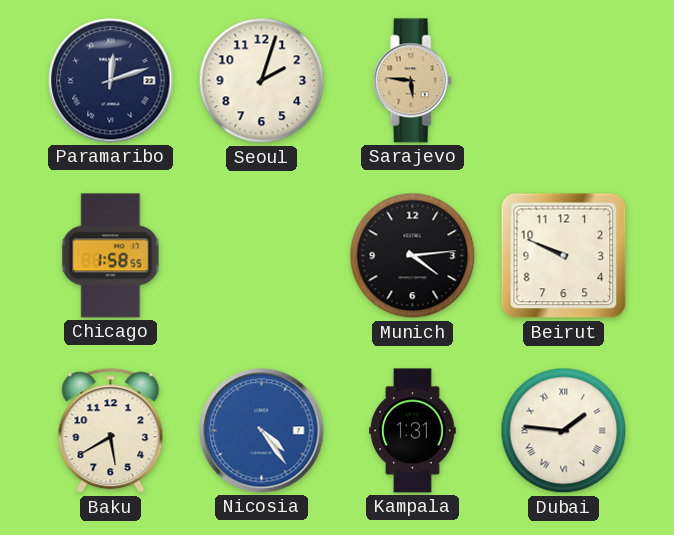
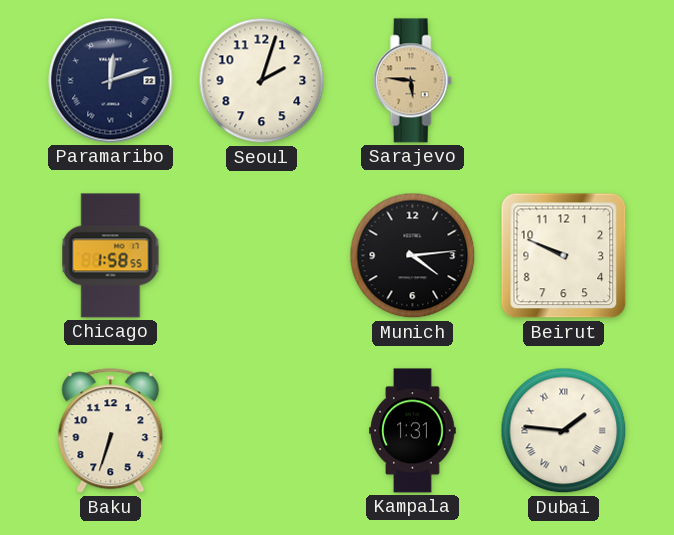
Baku: 5:40 -> 6:33 (111, 431)
Nicosia: 4:24 -> none (262, 431)
